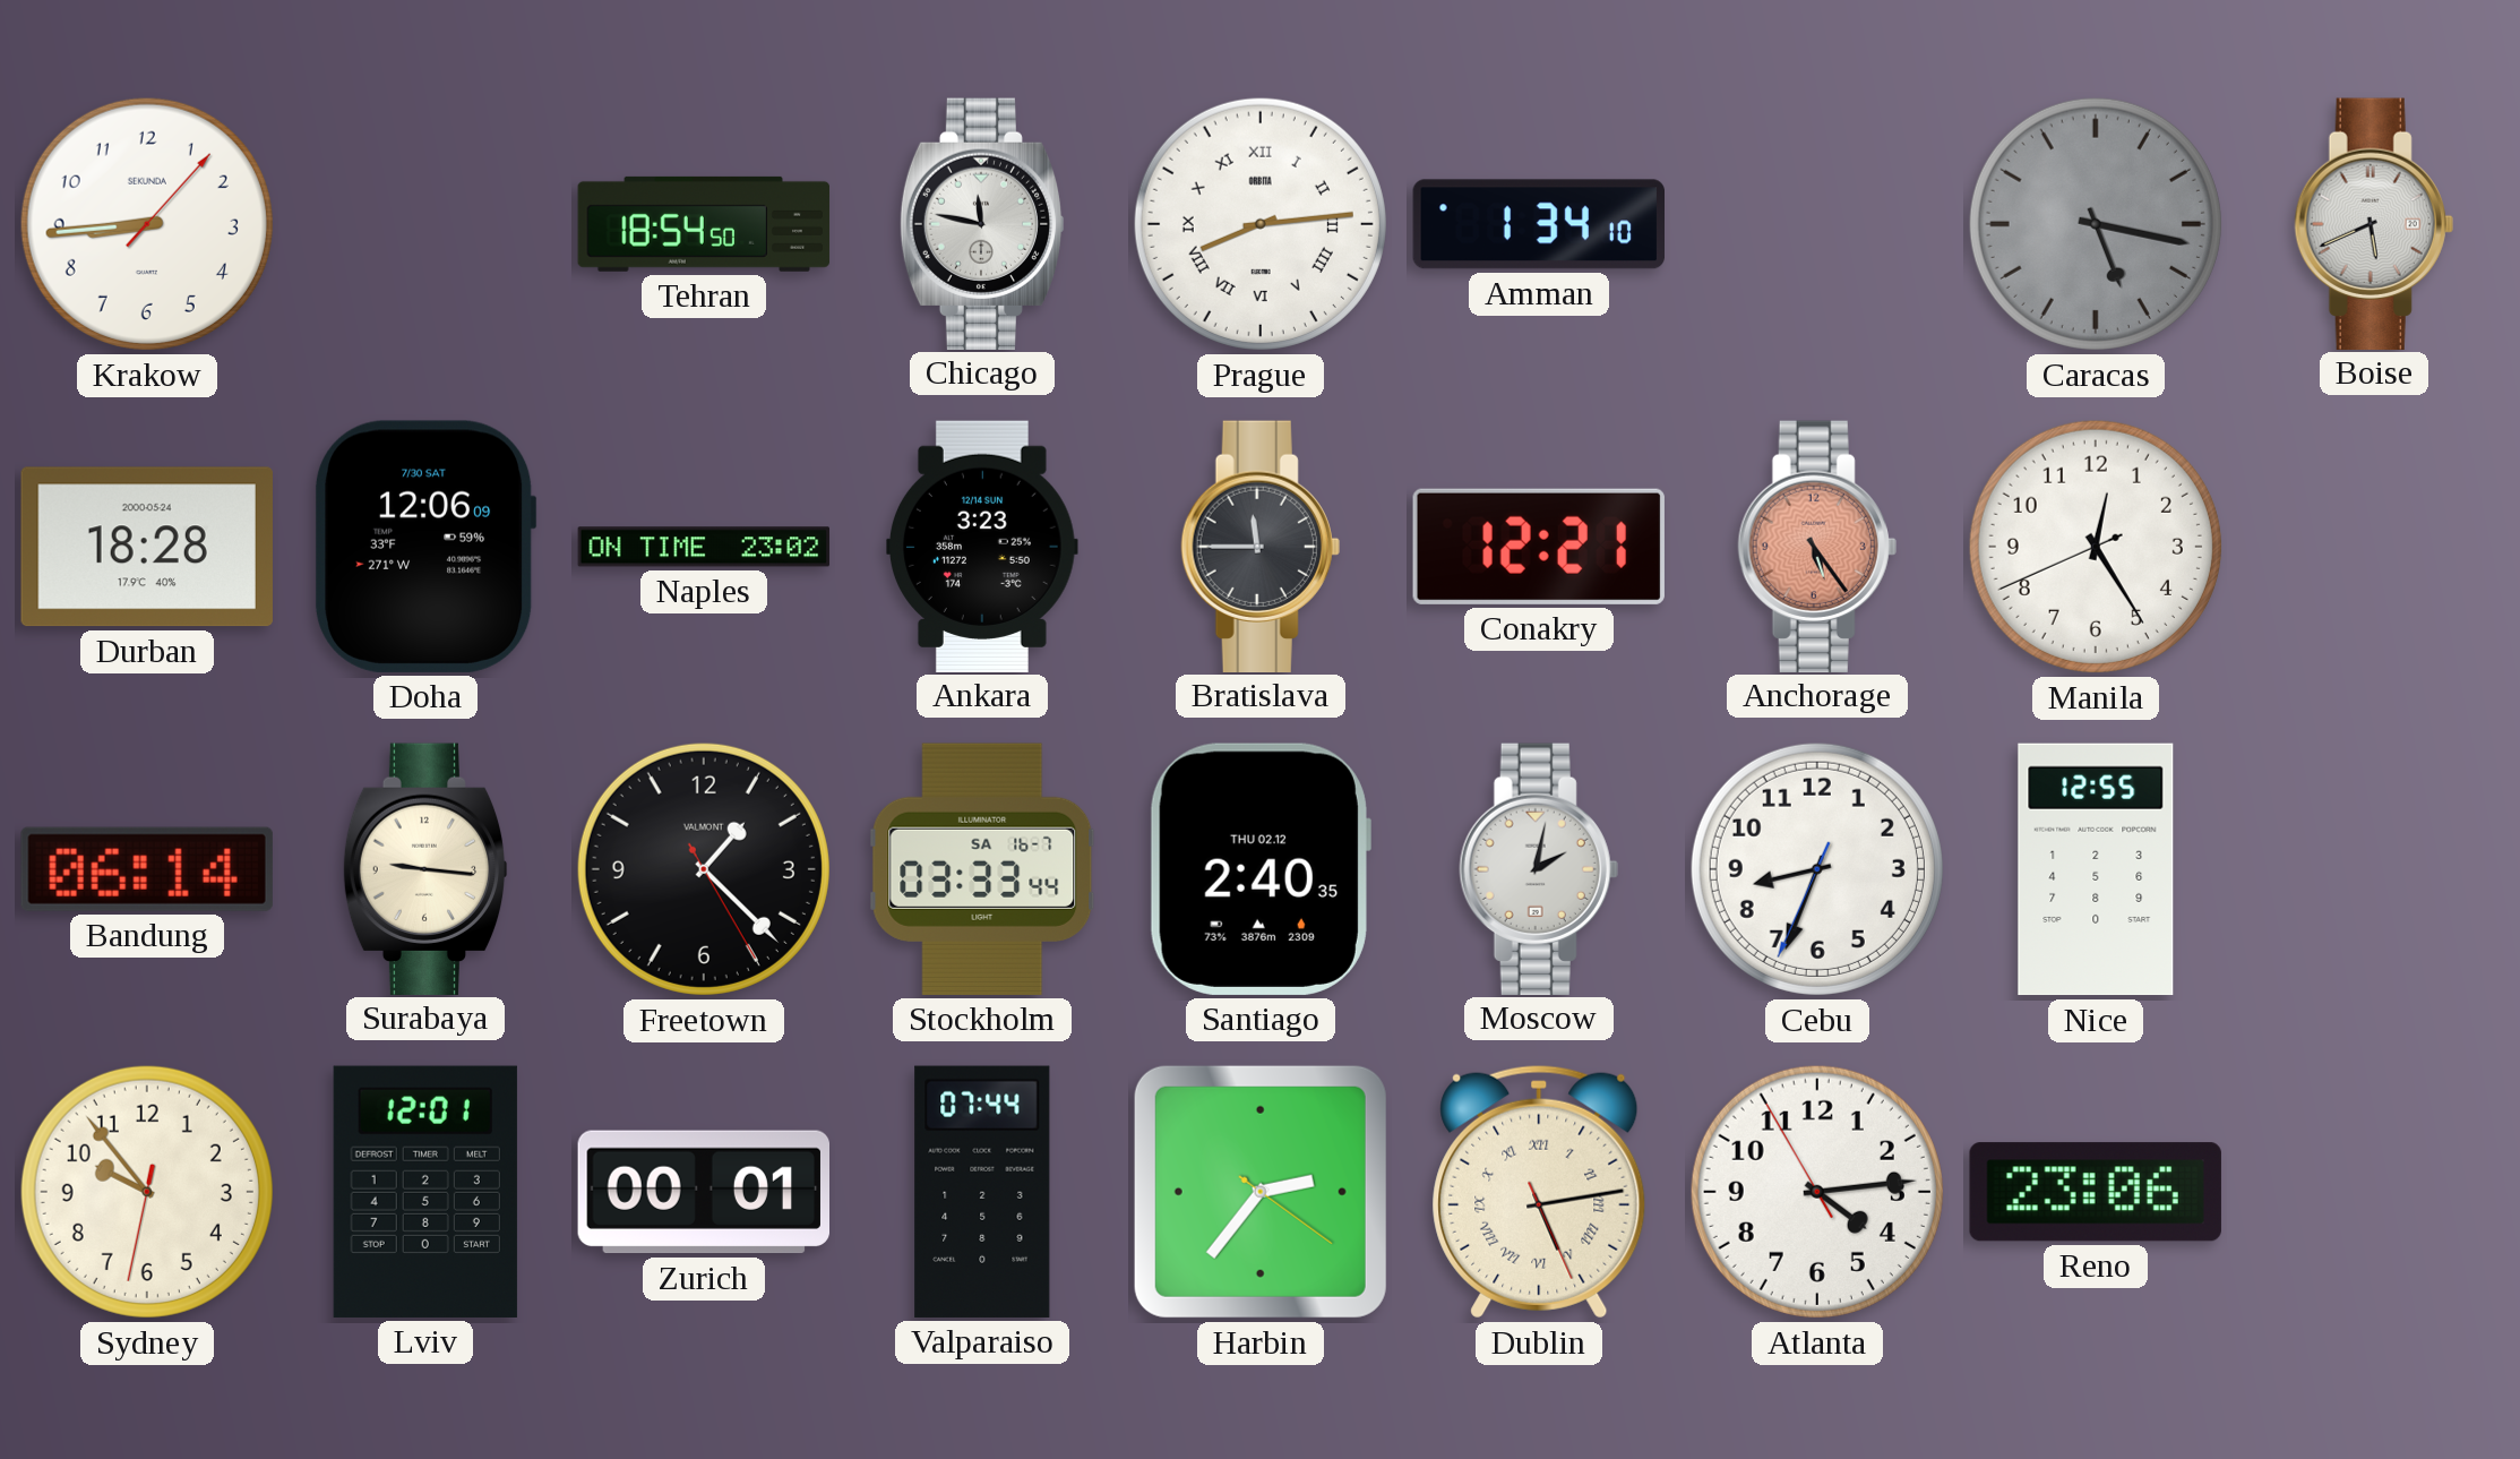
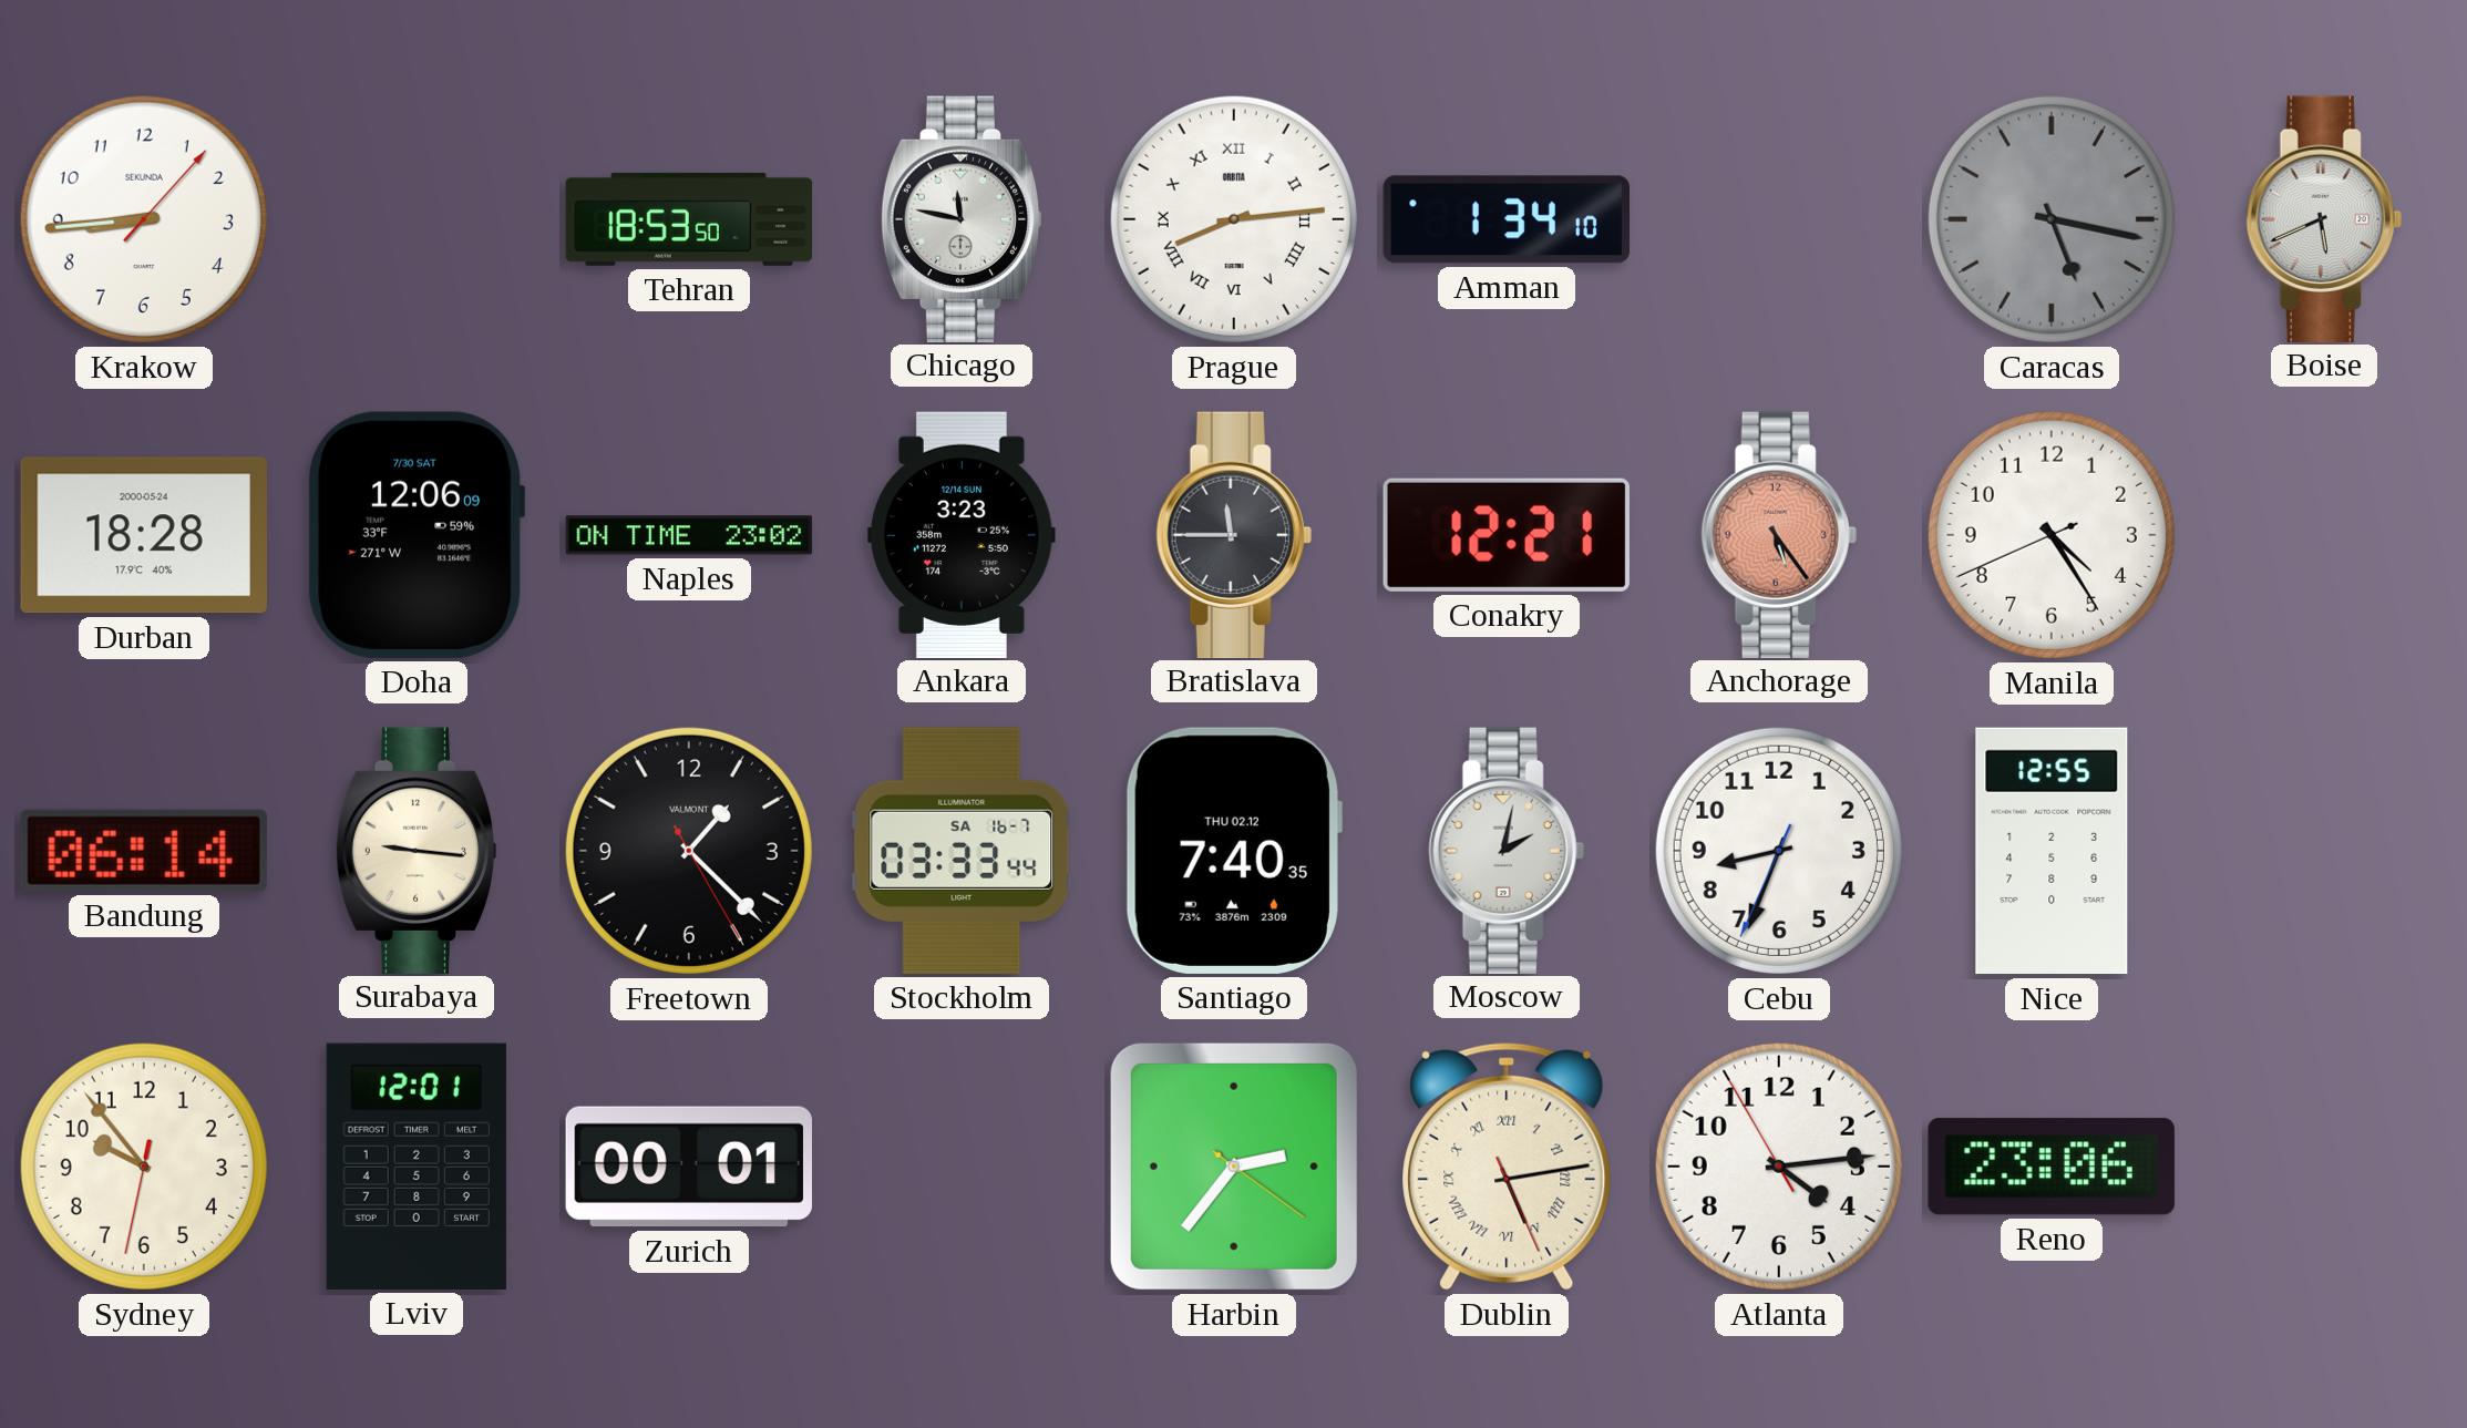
Tehran: 18:54 -> 18:53 (689, 219)
Manila: 12:24 -> 4:24 (2052, 535)
Santiago: 2:40 -> 7:40 (1233, 851)
Valparaiso: 07:44 -> none (982, 1192)
